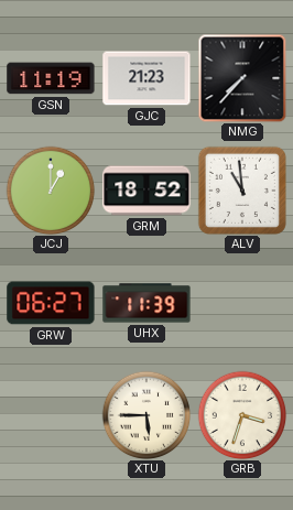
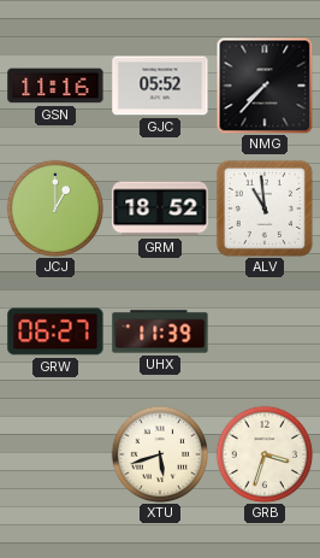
GSN: 11:19 -> 11:16 (55, 86)
GJC: 21:23 -> 05:52 (160, 86)
XTU: 5:45 -> 5:42 (160, 454)
